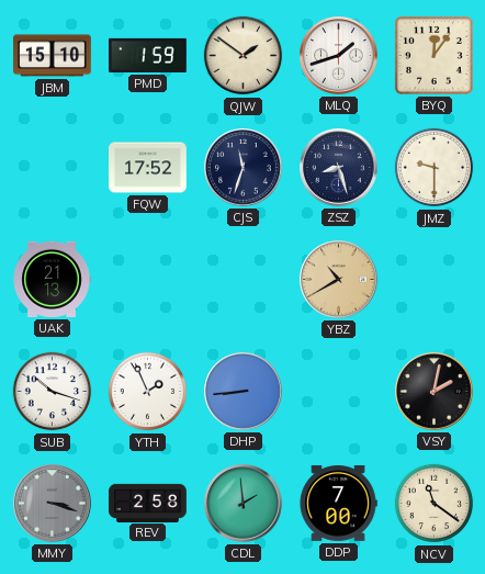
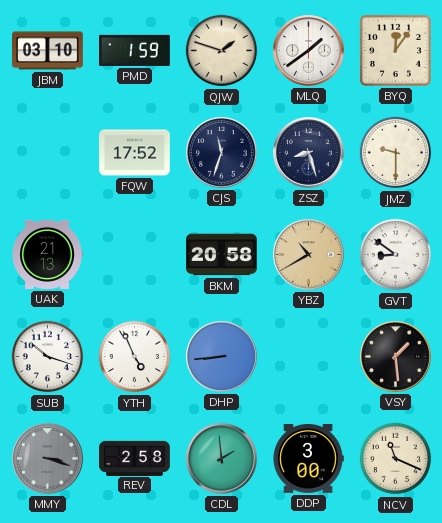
JBM: 15:10 -> 03:10 (48, 51)
QJW: 1:51 -> 1:48 (222, 51)
MLQ: 1:42 -> 1:39 (309, 51)
BKM: none -> 20:58 (222, 255)
GVT: none -> 8:51 (396, 255)
YTH: 1:56 -> 4:56 (135, 357)
VSY: 2:02 -> 1:29 (396, 357)
DDP: 7:00 -> 3:00 (308, 458)
NCV: 11:21 -> 11:19 (396, 459)
